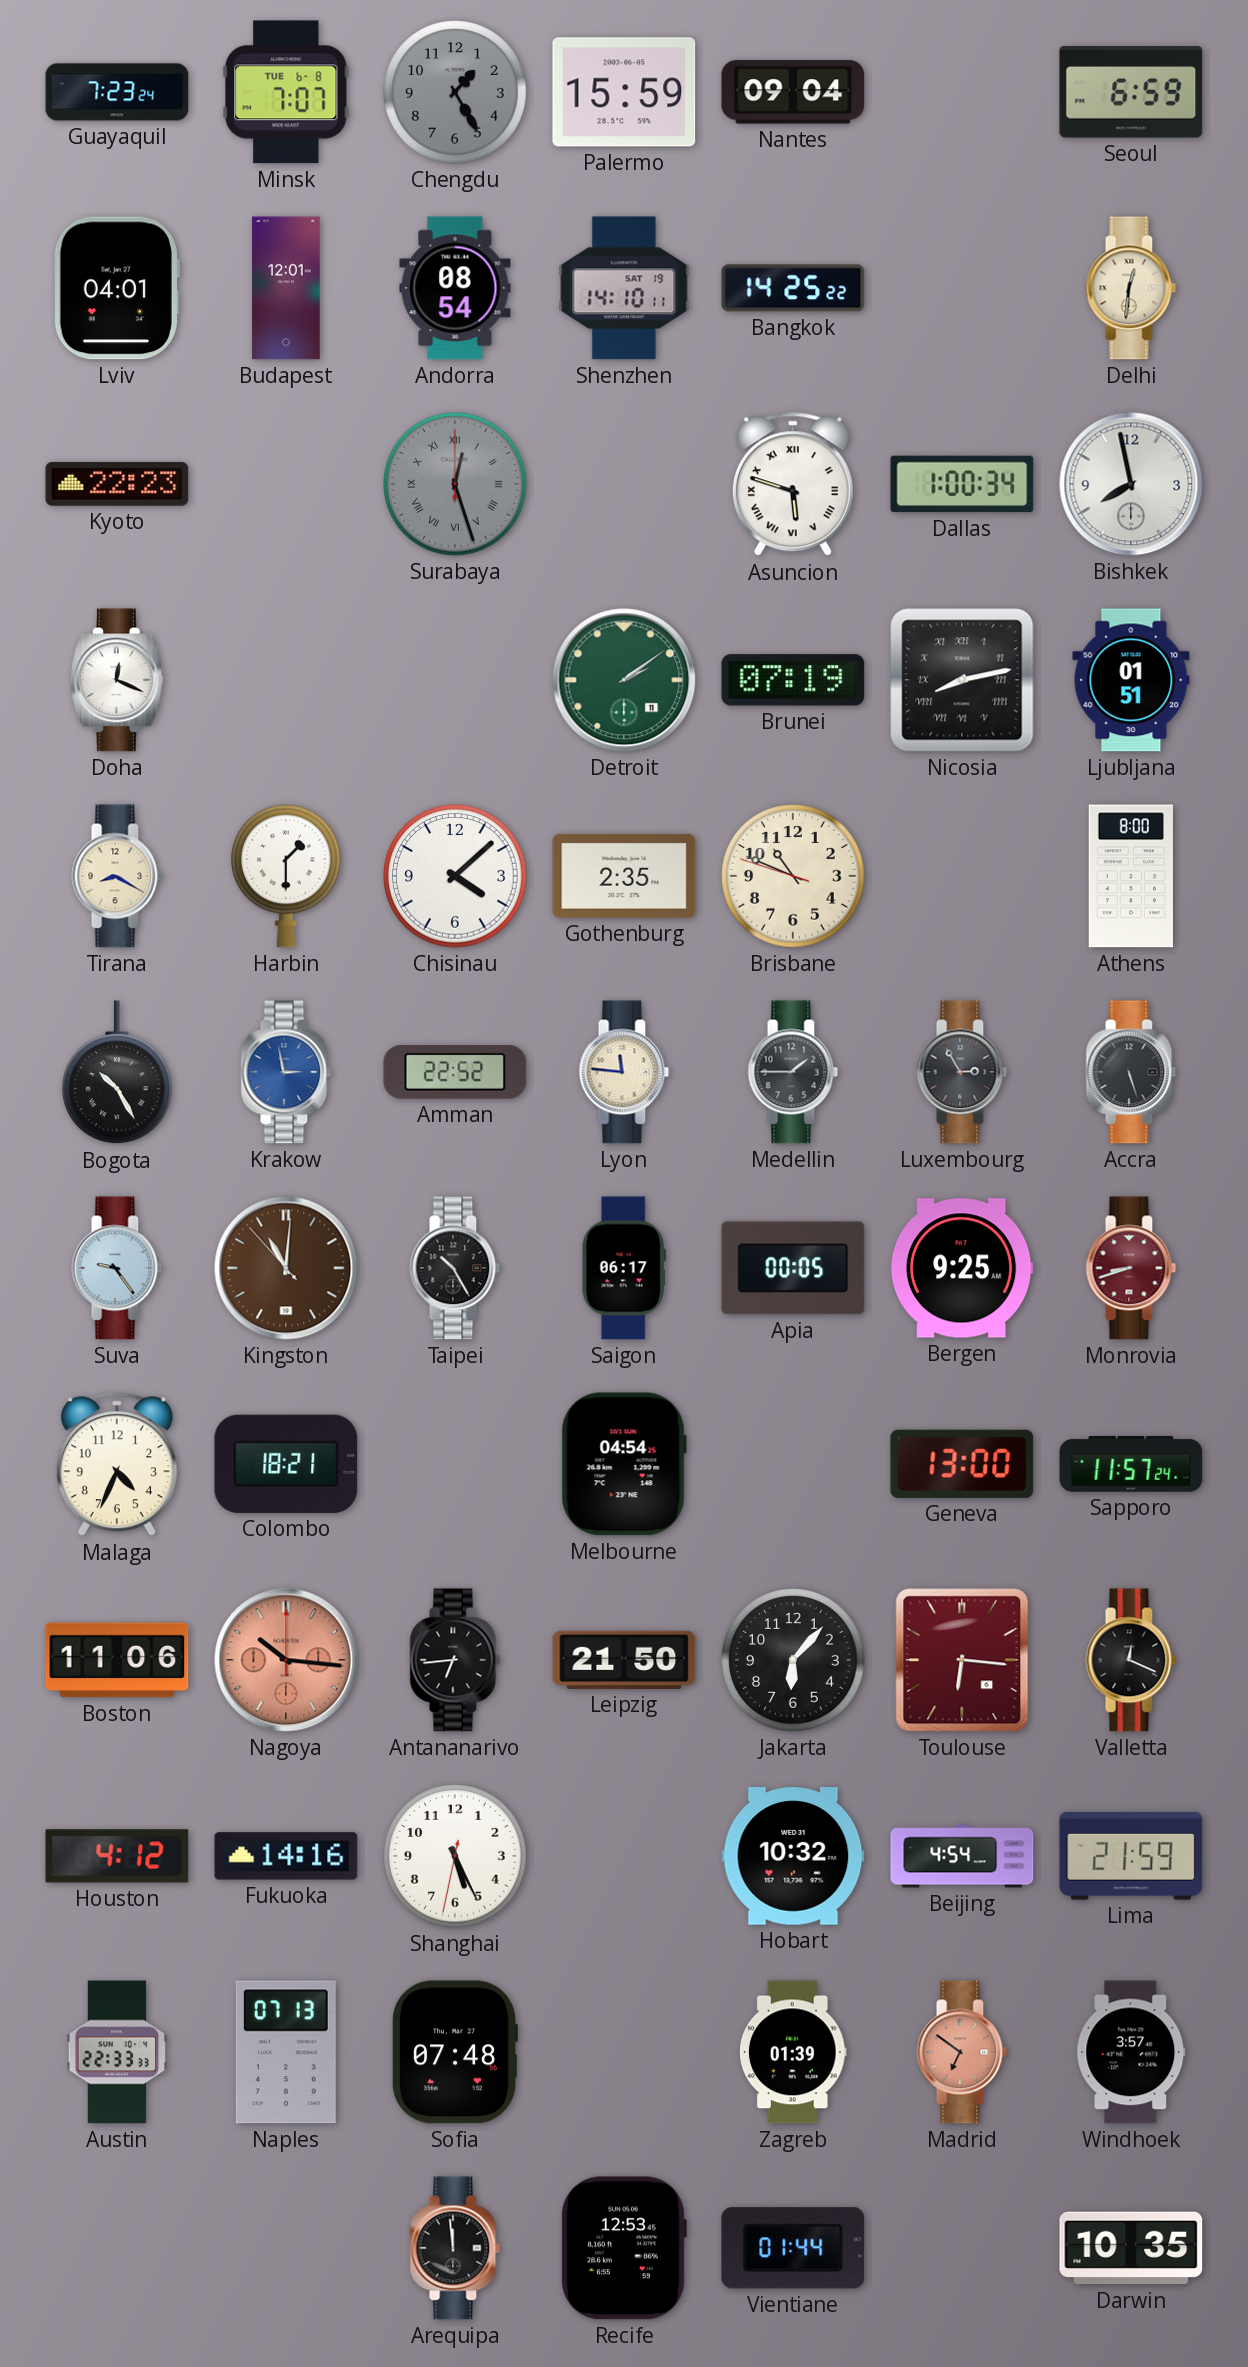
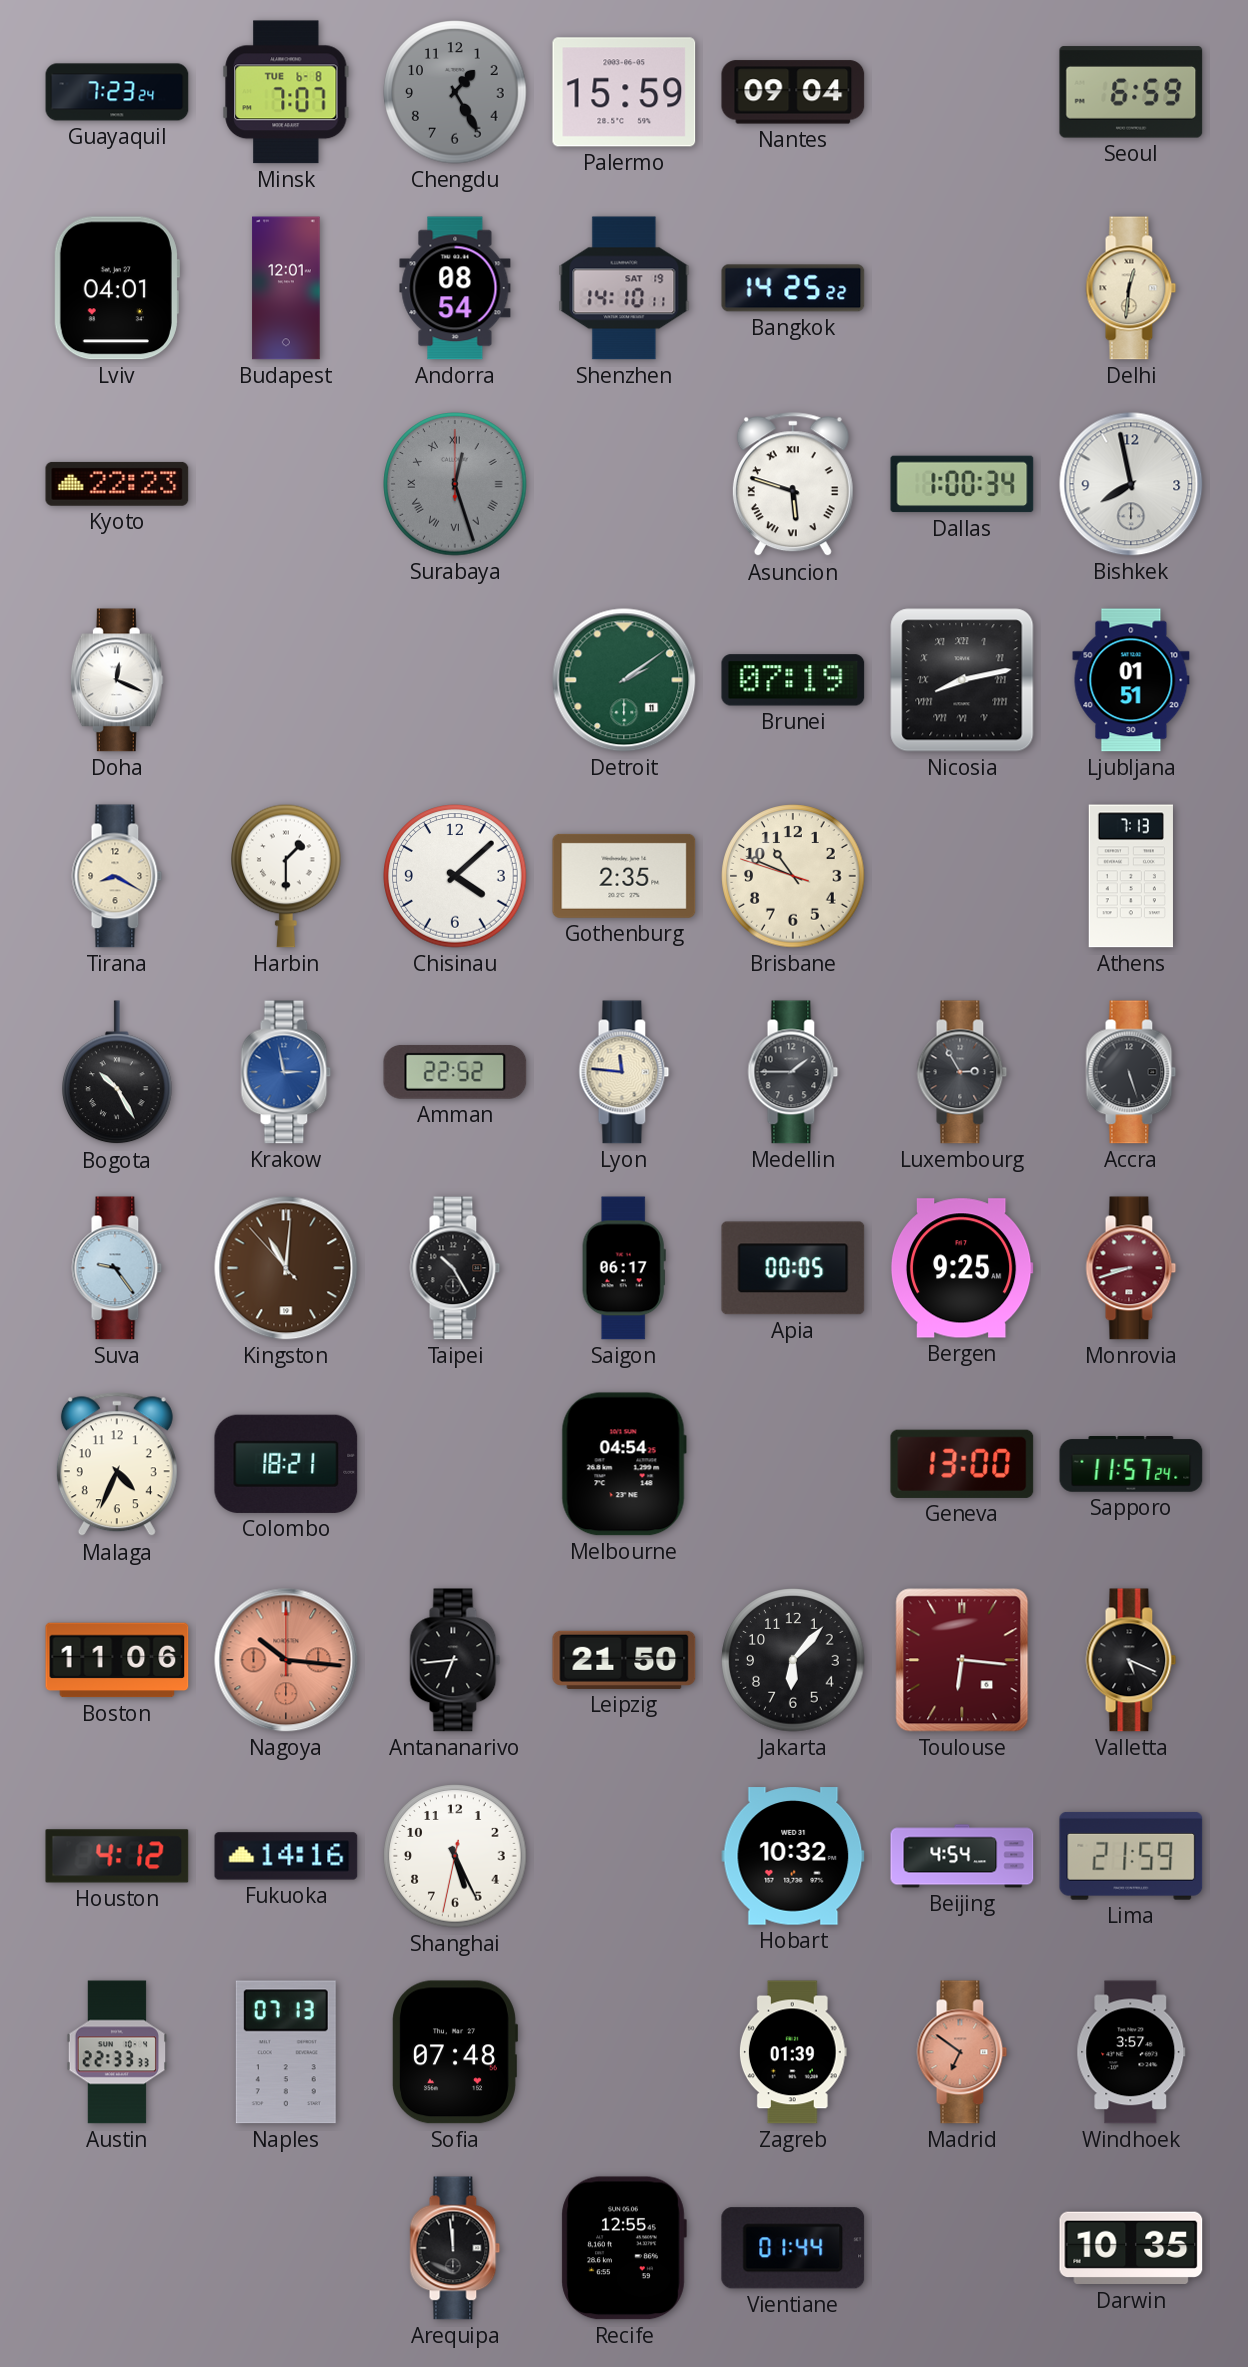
Athens: 8:00 -> 7:13 (1131, 876)
Valletta: 12:19 -> 5:19 (1131, 1660)
Recife: 12:53 -> 12:55 (624, 2248)
